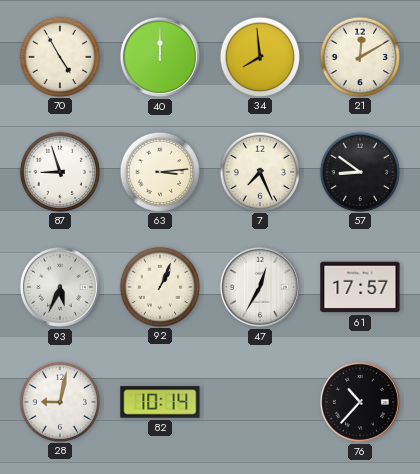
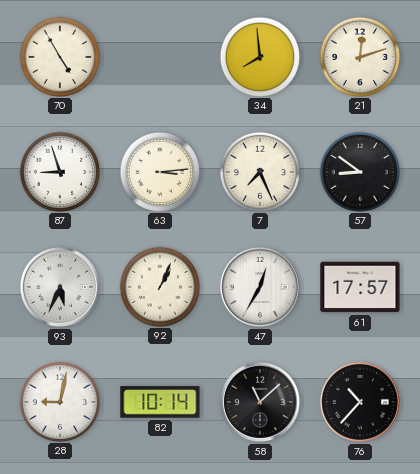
40: 12:00 -> none (160, 57)
21: 12:10 -> 12:12 (359, 56)
58: none -> 11:08 (260, 402)
